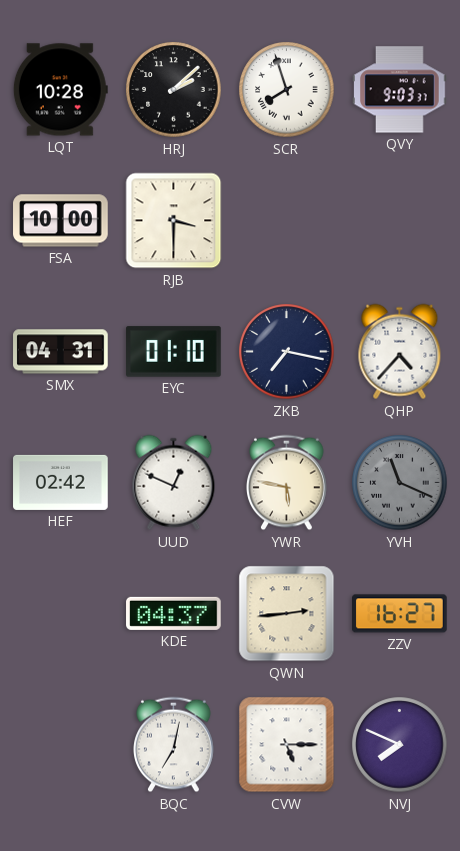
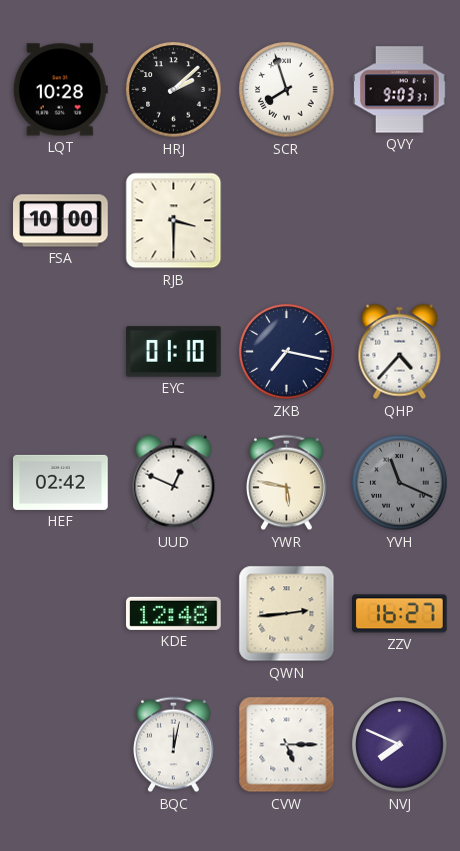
SMX: 04:31 -> none (61, 352)
KDE: 04:37 -> 12:48 (174, 613)
BQC: 7:02 -> 12:02 (174, 745)
